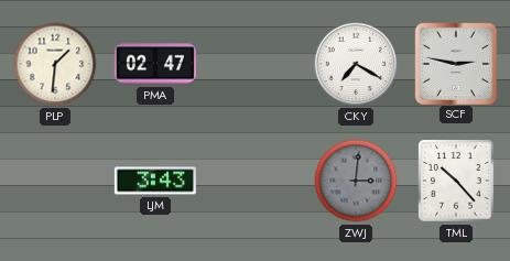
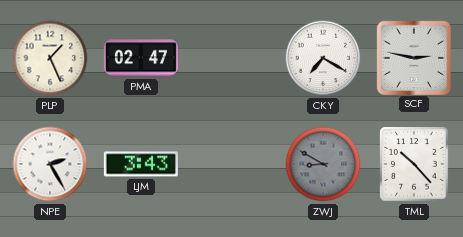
PLP: 1:31 -> 1:26 (50, 58)
NPE: none -> 2:25 (50, 164)
ZWJ: 3:01 -> 8:50 (323, 164)
